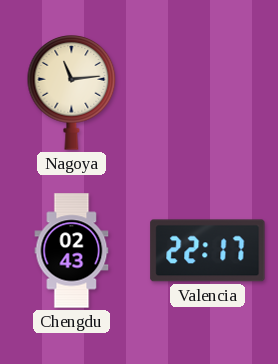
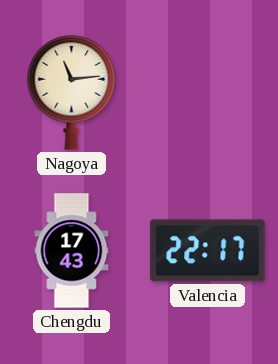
Chengdu: 02:43 -> 17:43 (72, 251)
